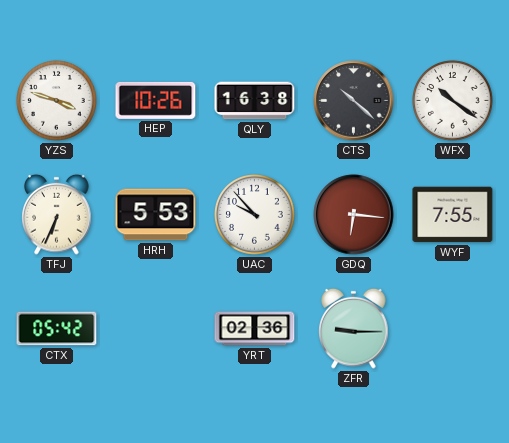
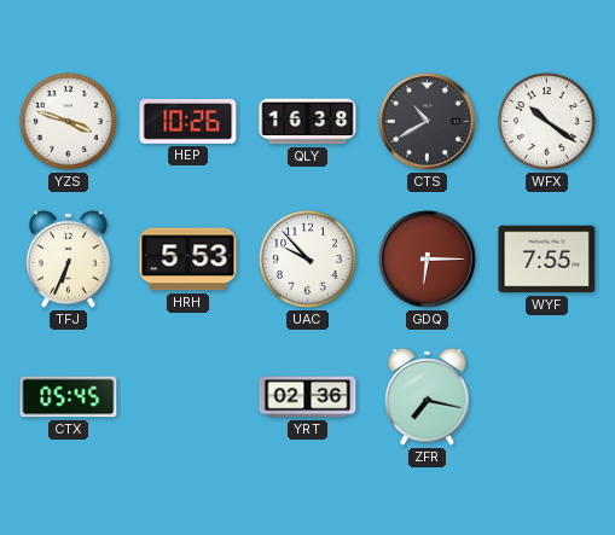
CTS: 10:22 -> 10:40 (428, 122)
GDQ: 6:16 -> 6:15 (428, 260)
CTX: 05:42 -> 05:45 (69, 397)
ZFR: 9:15 -> 7:17 (428, 396)
